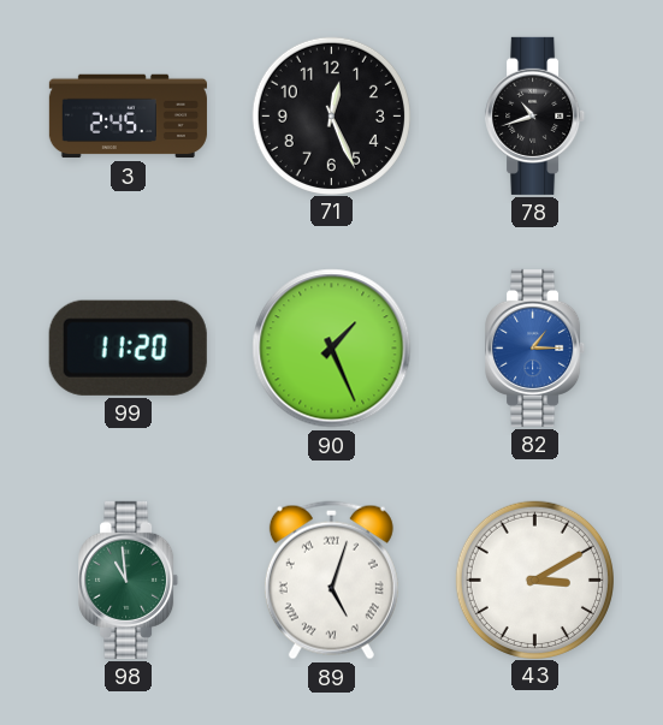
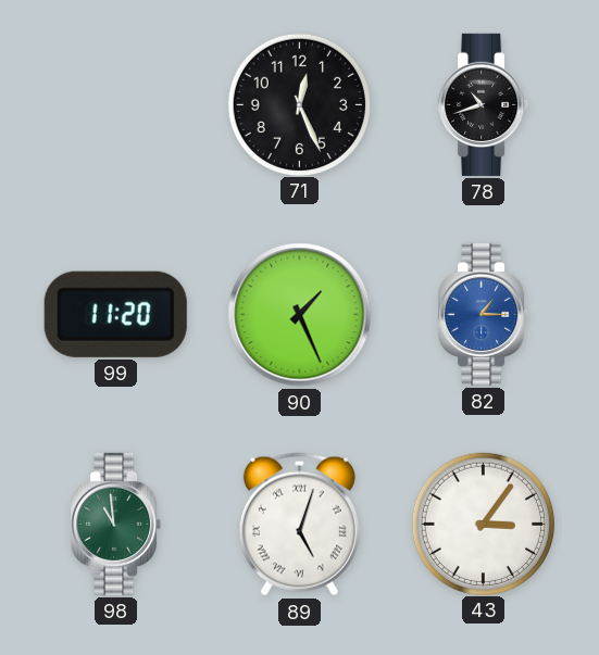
3: 2:45 -> none (128, 117)
43: 3:10 -> 3:06 (483, 524)
